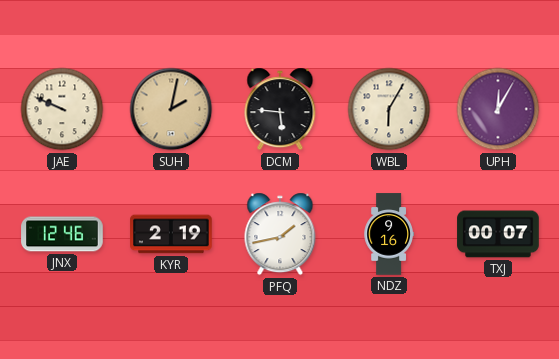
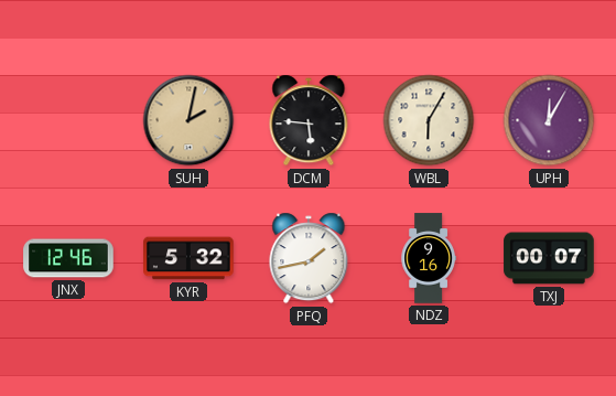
JAE: 9:49 -> none (62, 109)
KYR: 2:19 -> 5:32 (188, 258)
